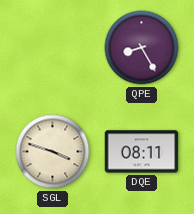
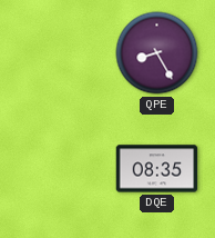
SGL: 3:48 -> none (53, 152)
DQE: 08:11 -> 08:35 (157, 169)
